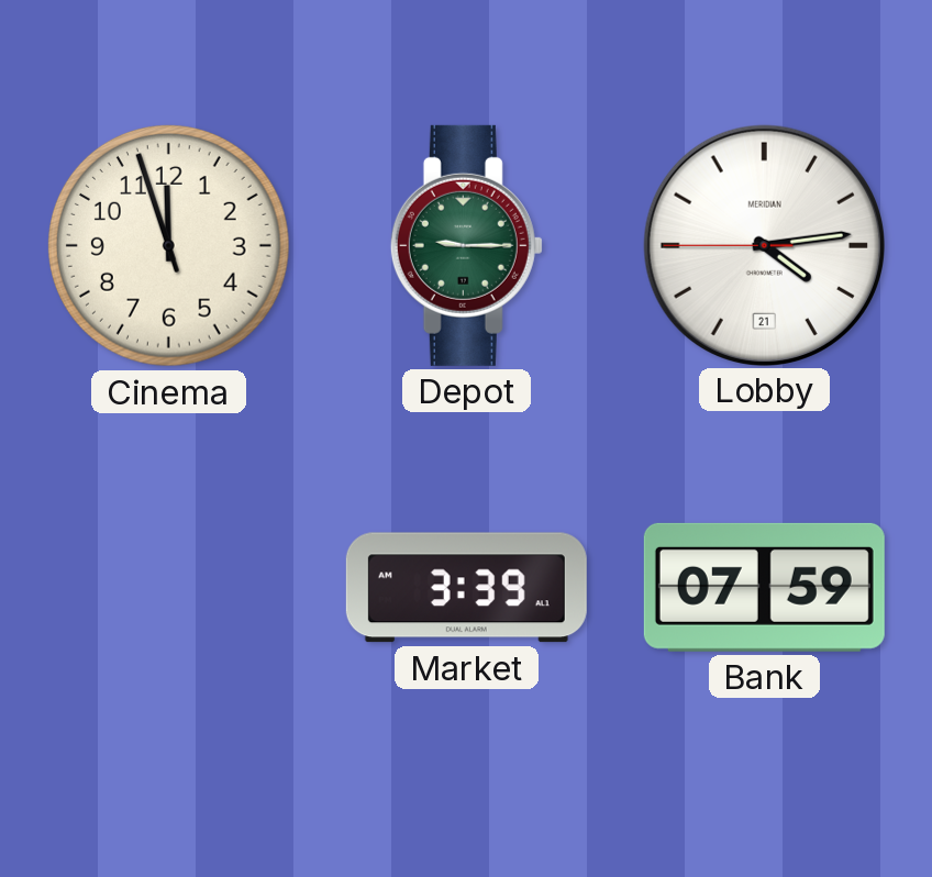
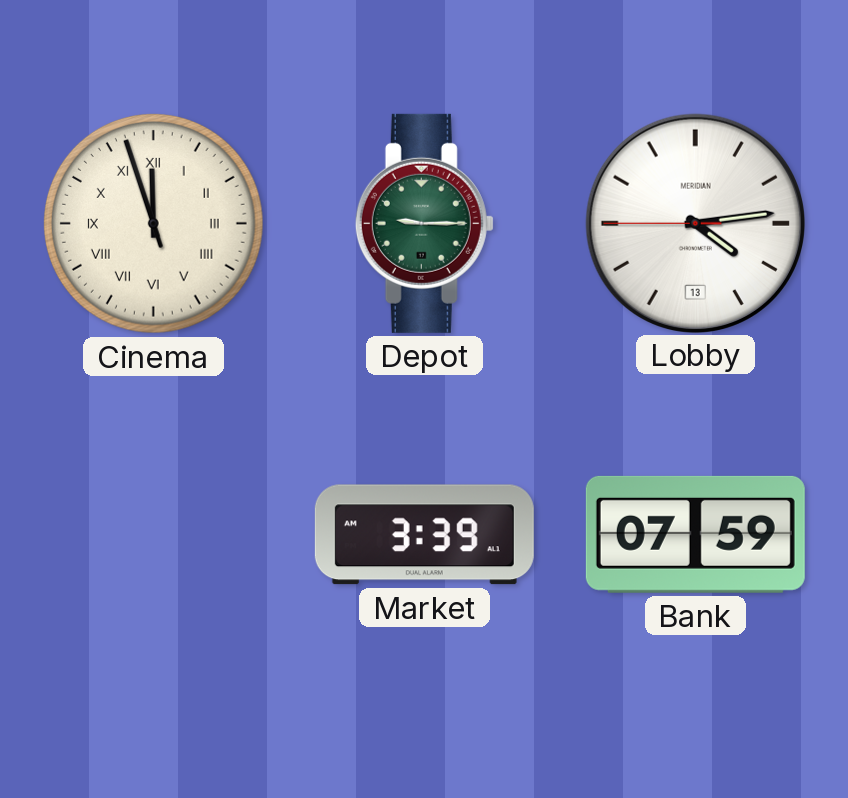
Cinema numerals: Arabic -> Roman (153, 223)
Lobby date: 21 -> 13 (695, 223)
